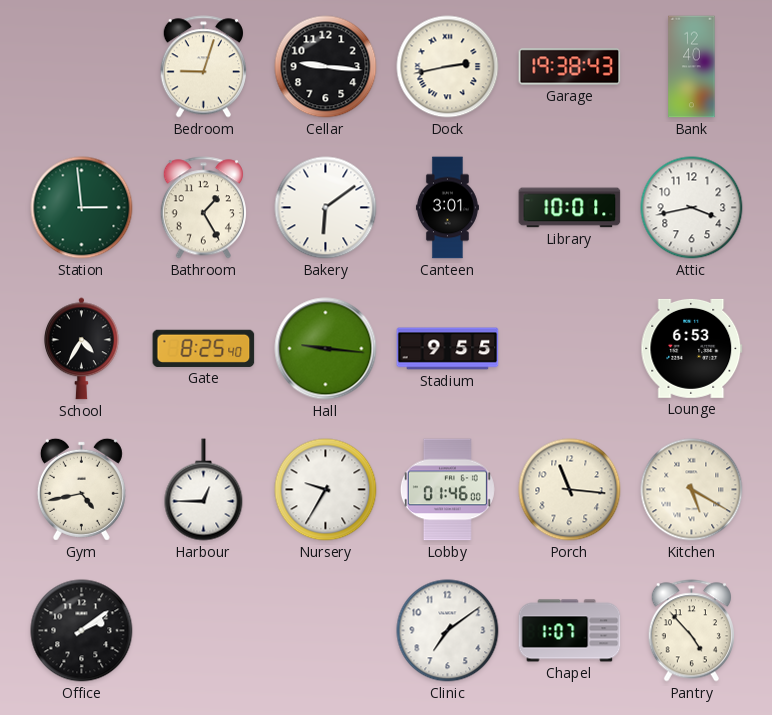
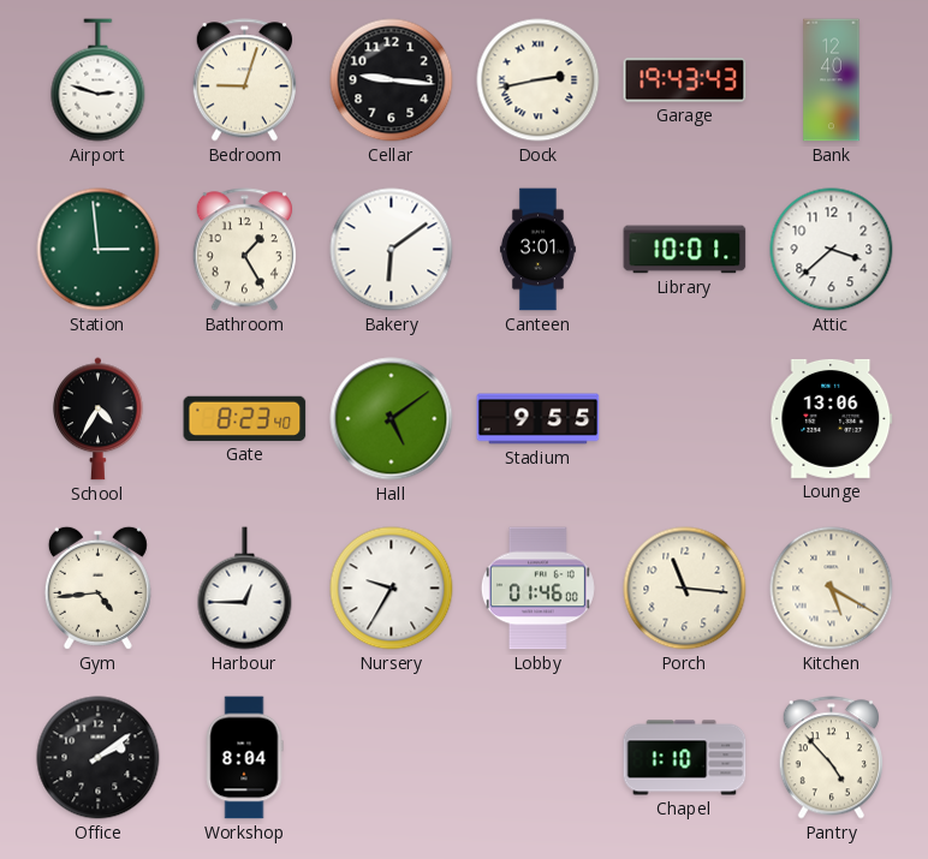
Airport: none -> 2:48 (99, 80)
Garage: 19:38 -> 19:43 (685, 80)
Attic: 3:43 -> 3:38 (832, 250)
Gate: 8:25 -> 8:23 (245, 418)
Hall: 9:16 -> 5:09 (392, 419)
Lounge: 6:53 -> 13:06 (832, 418)
Gym: 4:43 -> 4:44 (97, 587)
Workshop: none -> 8:04 (244, 758)
Clinic: 7:09 -> none (448, 631)
Chapel: 1:07 -> 1:10 (685, 758)
